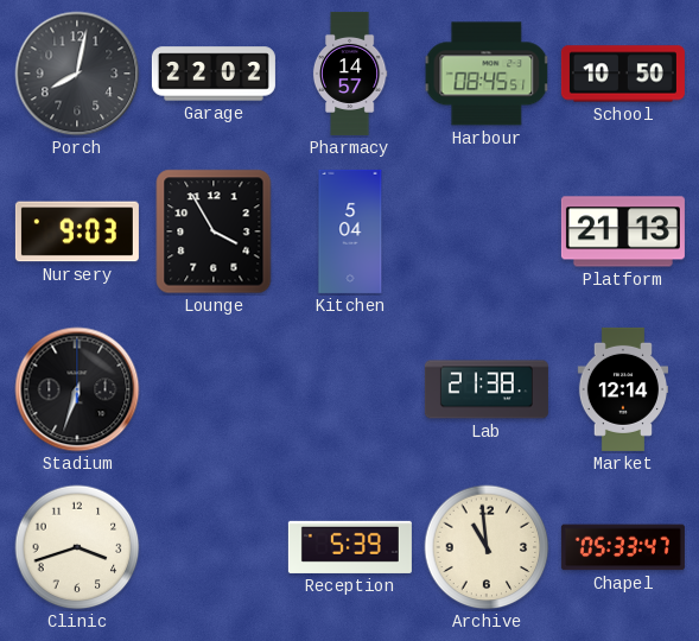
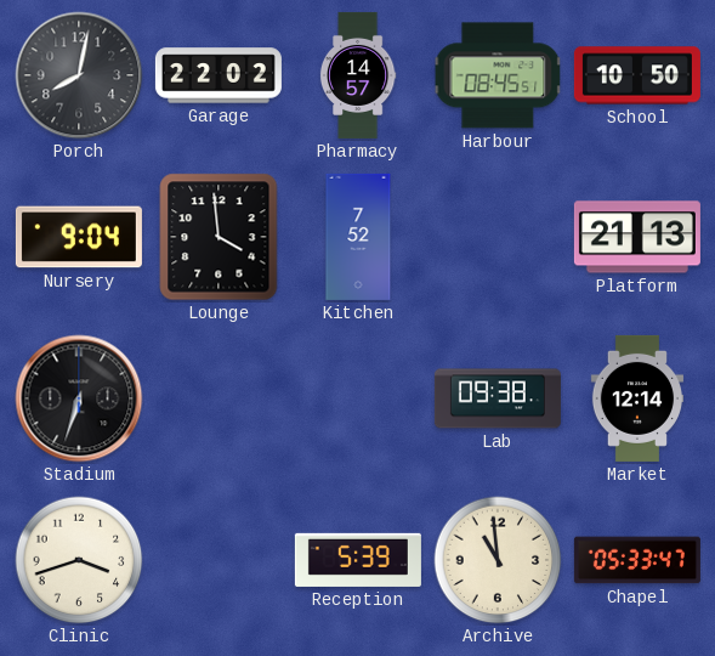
Nursery: 9:03 -> 9:04 (79, 237)
Lounge: 3:55 -> 3:59 (219, 237)
Kitchen: 5:04 -> 7:52 (358, 237)
Lab: 21:38 -> 09:38 (498, 398)
